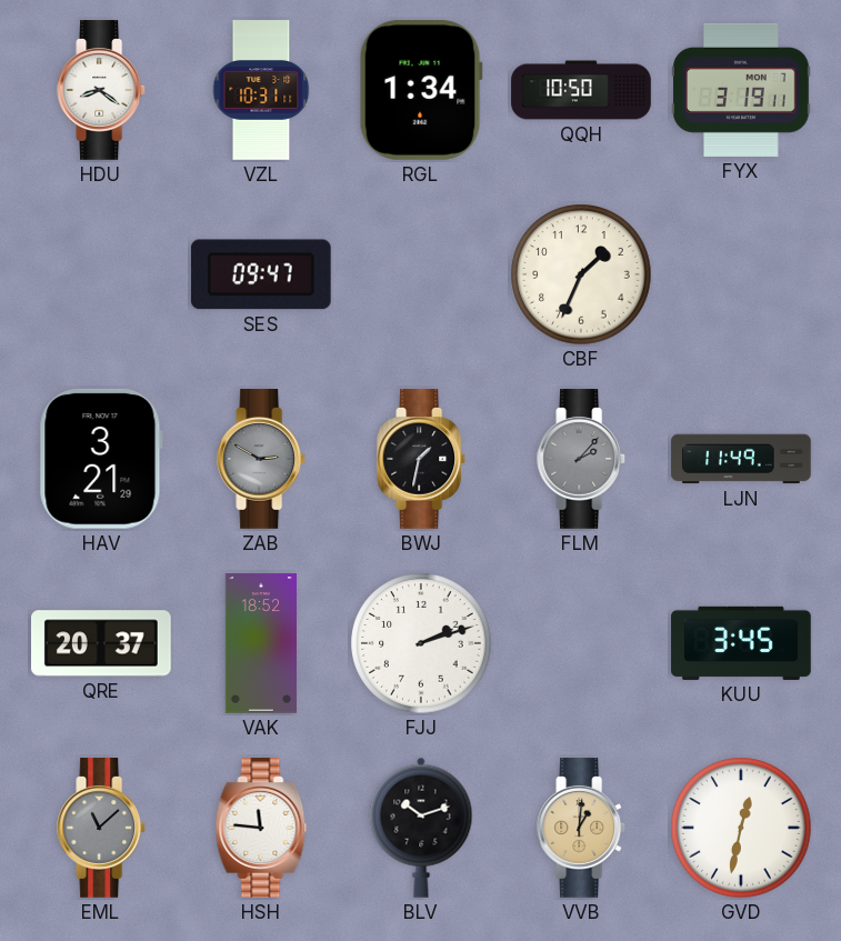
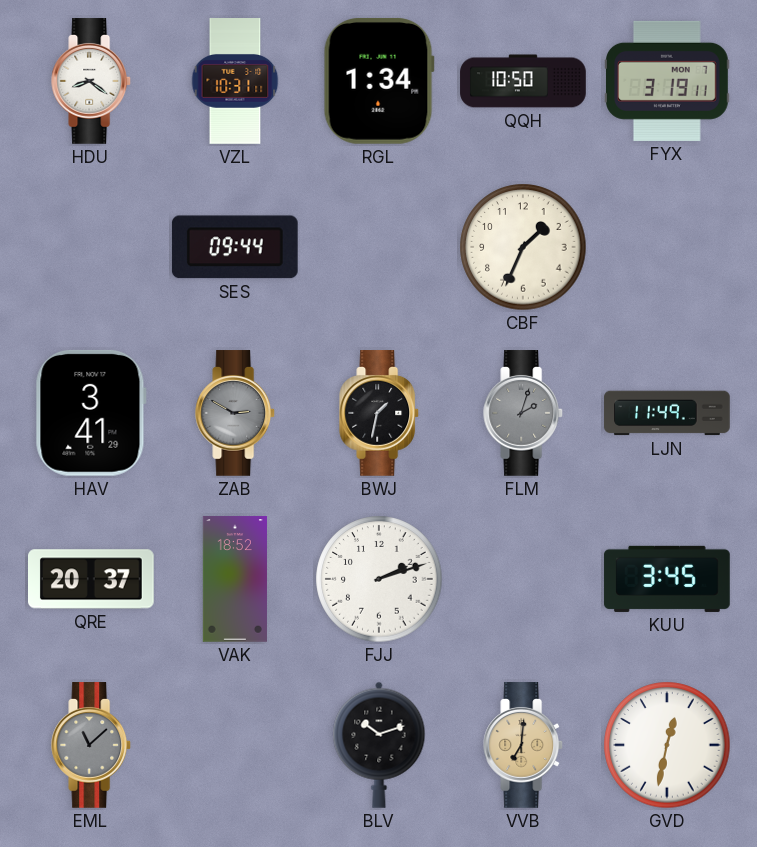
SES: 09:47 -> 09:44 (235, 247)
HAV: 3:21 -> 3:41 (91, 413)
FLM: 2:07 -> 2:03 (524, 413)
HSH: 11:46 -> none (261, 828)
VVB: 1:01 -> 7:01 (524, 745)
